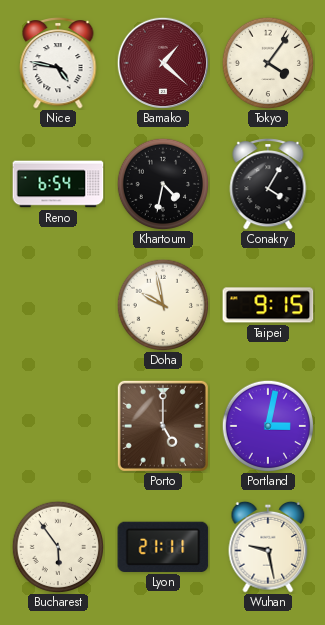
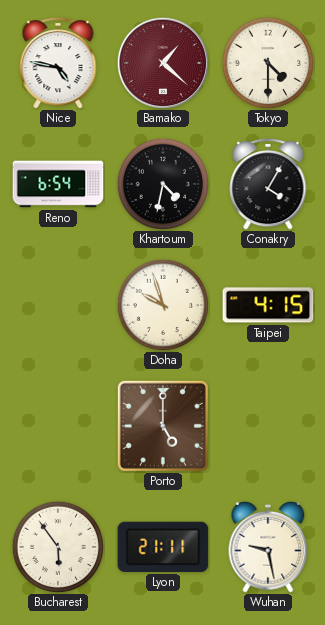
Tokyo: 4:06 -> 4:30 (267, 62)
Doha: 9:58 -> 9:57 (162, 304)
Taipei: 9:15 -> 4:15 (268, 305)
Portland: 3:02 -> none (267, 425)
